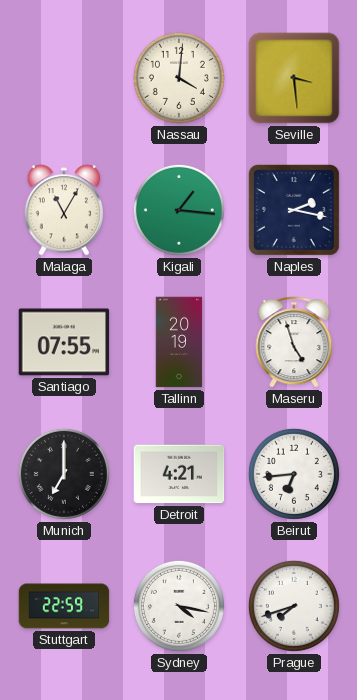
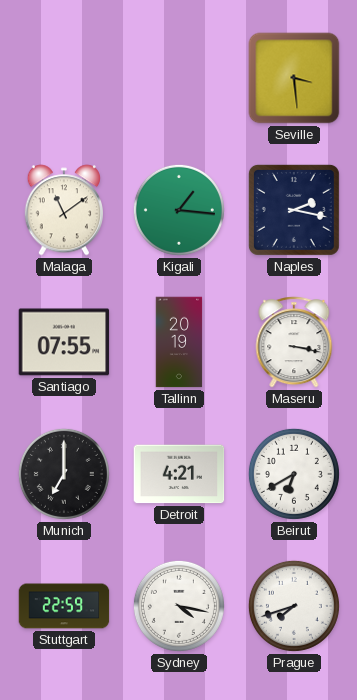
Nassau: 4:01 -> none (179, 78)
Malaga: 11:05 -> 11:09 (63, 210)
Maseru: 4:57 -> 3:17 (294, 342)
Beirut: 6:44 -> 6:40 (294, 474)
